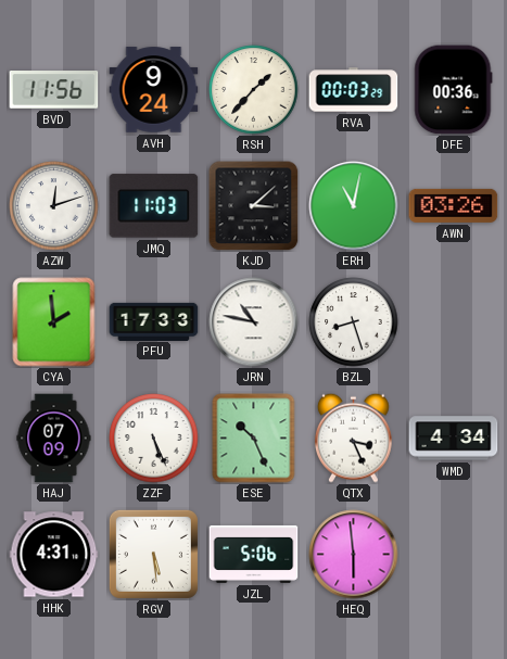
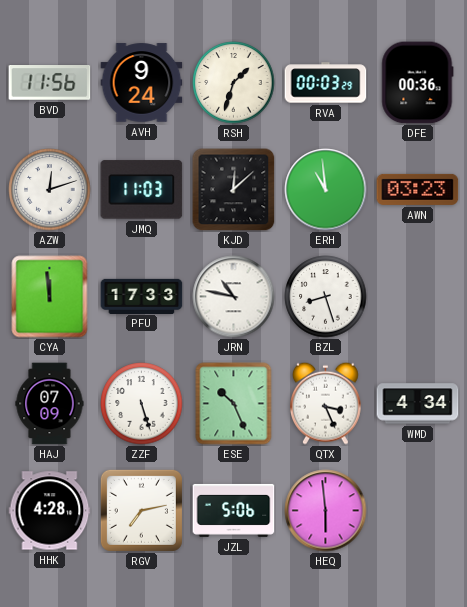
RSH: 1:37 -> 1:33 (234, 83)
KJD: 3:08 -> 12:08 (234, 190)
ERH: 11:02 -> 10:59 (326, 190)
AWN: 03:26 -> 03:23 (418, 189)
CYA: 1:59 -> 11:59 (50, 297)
ZZF: 5:26 -> 5:27 (142, 404)
HHK: 4:31 -> 4:28 (50, 511)
RGV: 5:29 -> 7:13 (141, 510)
